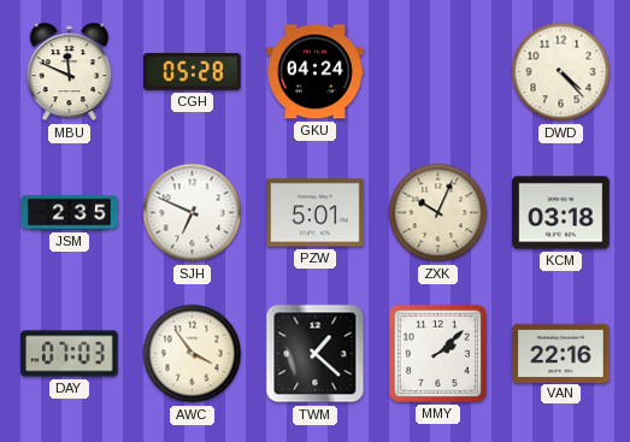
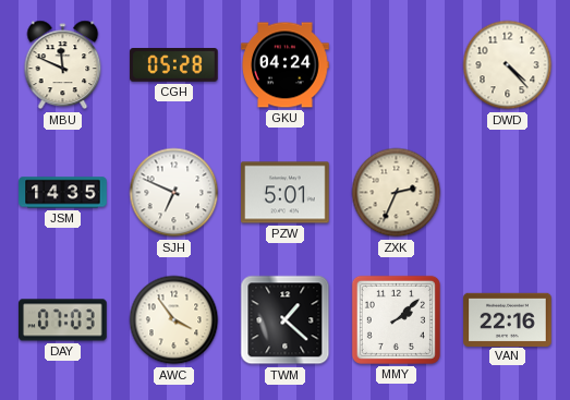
JSM: 2:35 -> 14:35 (63, 193)
ZXK: 10:04 -> 2:34 (397, 193)
KCM: 03:18 -> none (561, 213)
